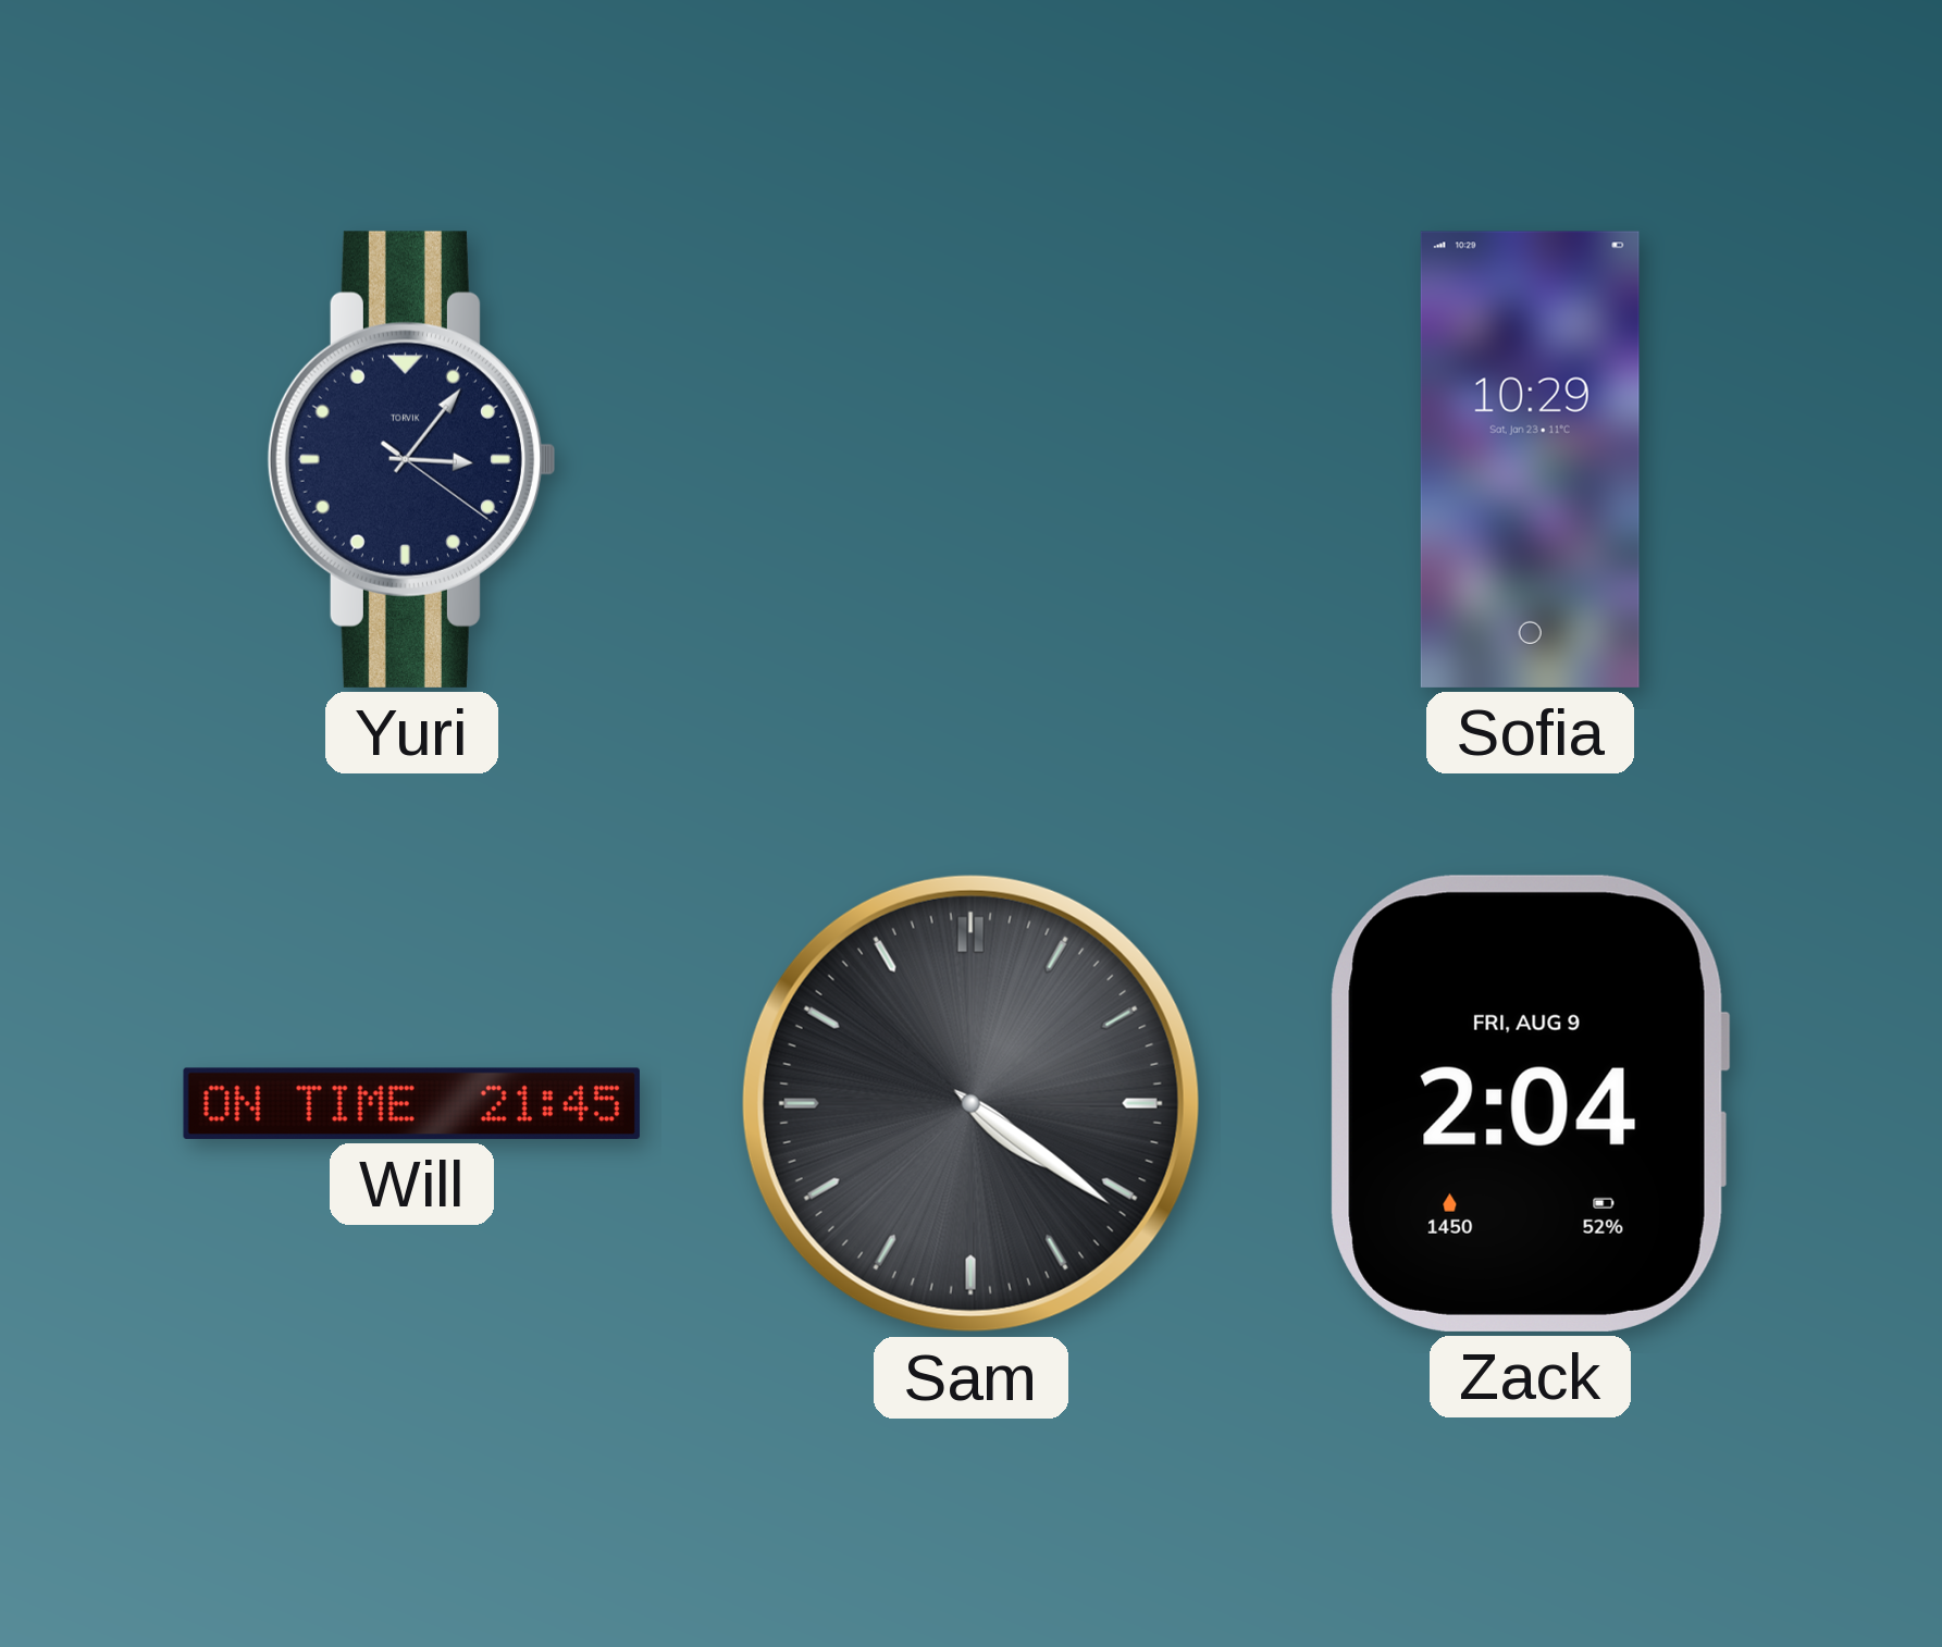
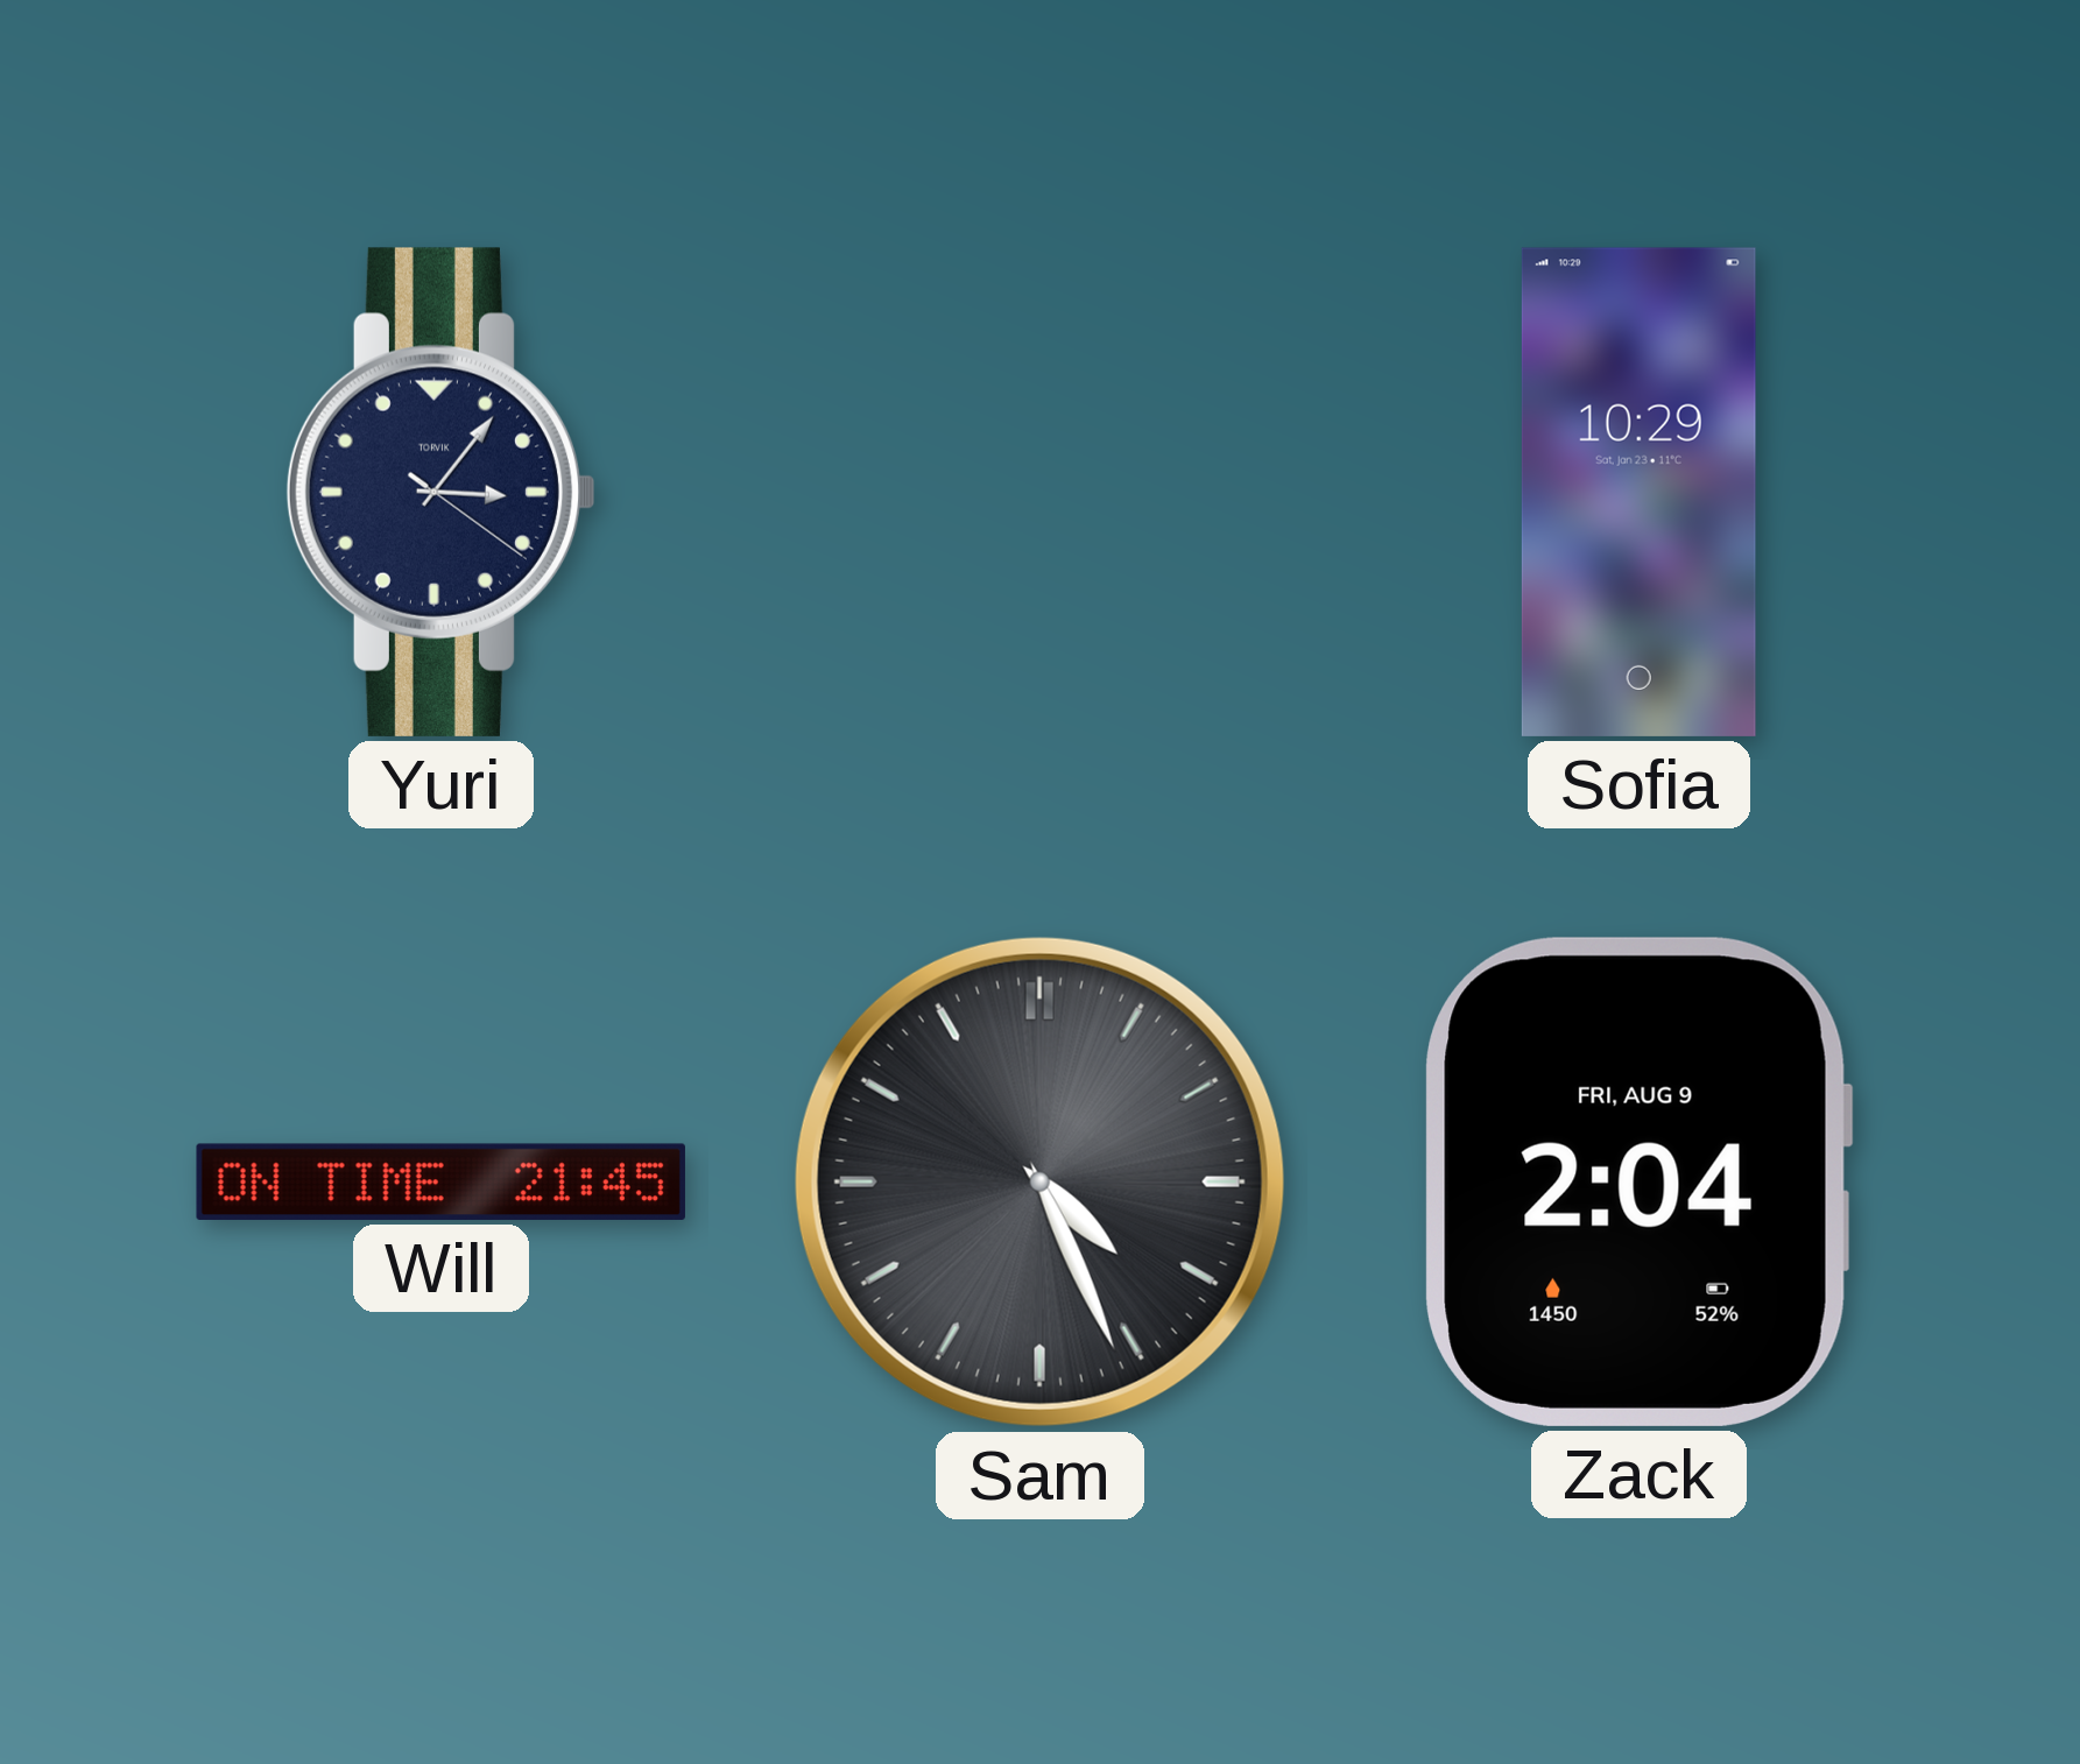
Sam: 4:21 -> 4:26 (1039, 1181)
